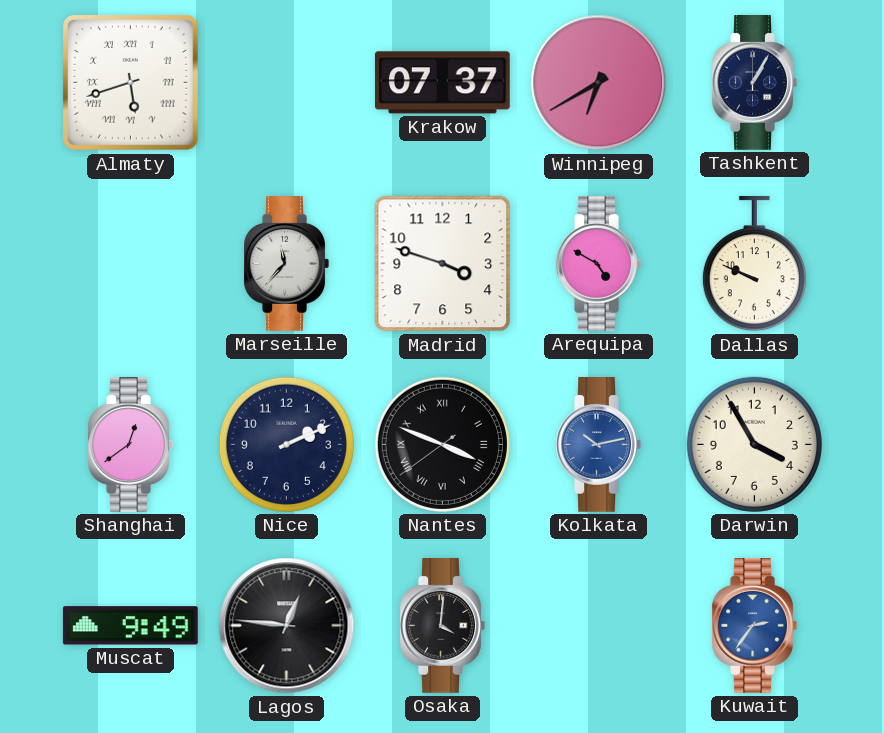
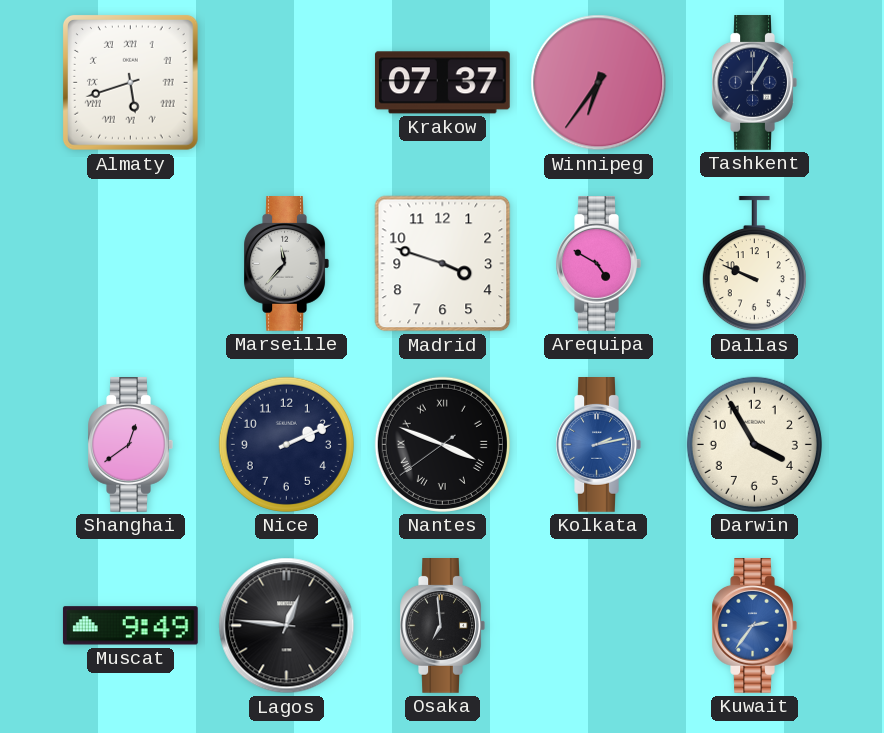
Winnipeg: 6:40 -> 6:36 (599, 83)
Kolkata: 10:13 -> 2:13 (598, 445)
Osaka: 4:01 -> 6:59 (442, 626)
